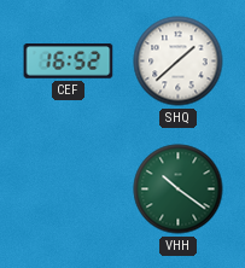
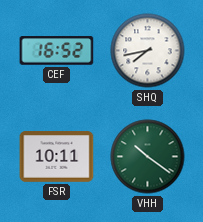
SHQ: 1:38 -> 7:43 (148, 51)
FSR: none -> 10:11 (57, 157)
